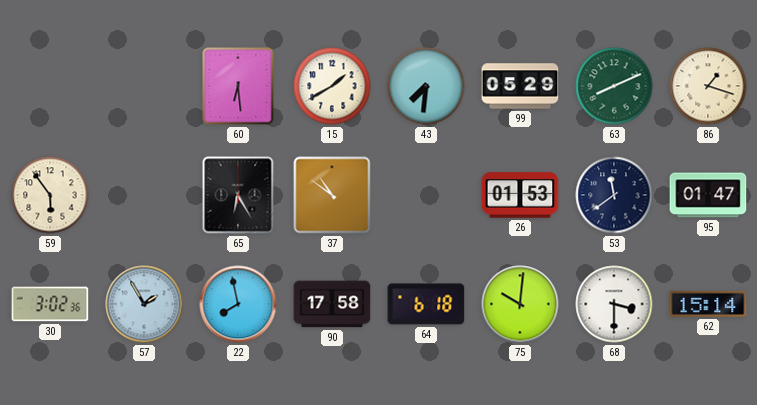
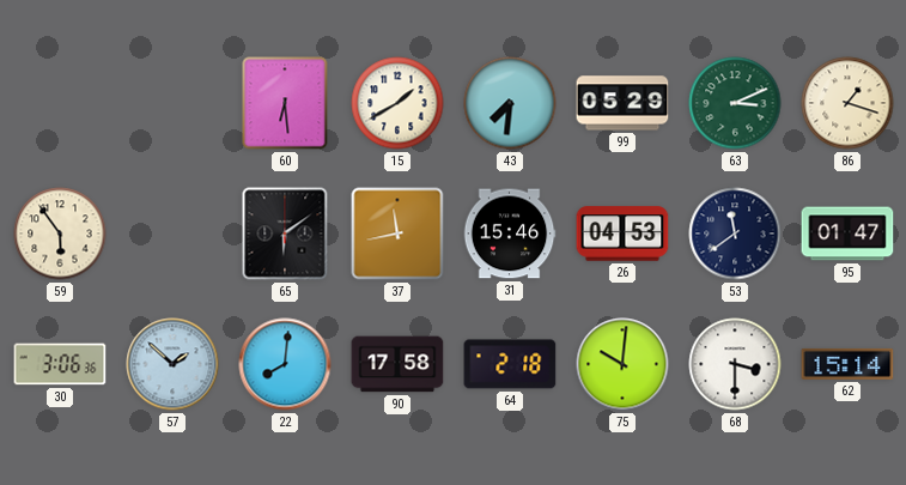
63: 8:11 -> 3:11 (735, 103)
65: 6:25 -> 6:09 (285, 234)
37: 10:51 -> 11:43 (397, 234)
31: none -> 15:46 (510, 234)
26: 01:53 -> 04:53 (622, 234)
30: 3:02 -> 3:06 (60, 364)
57: 1:55 -> 1:52 (172, 364)
22: 7:58 -> 8:01 (285, 364)
64: 6:18 -> 2:18 (510, 364)
